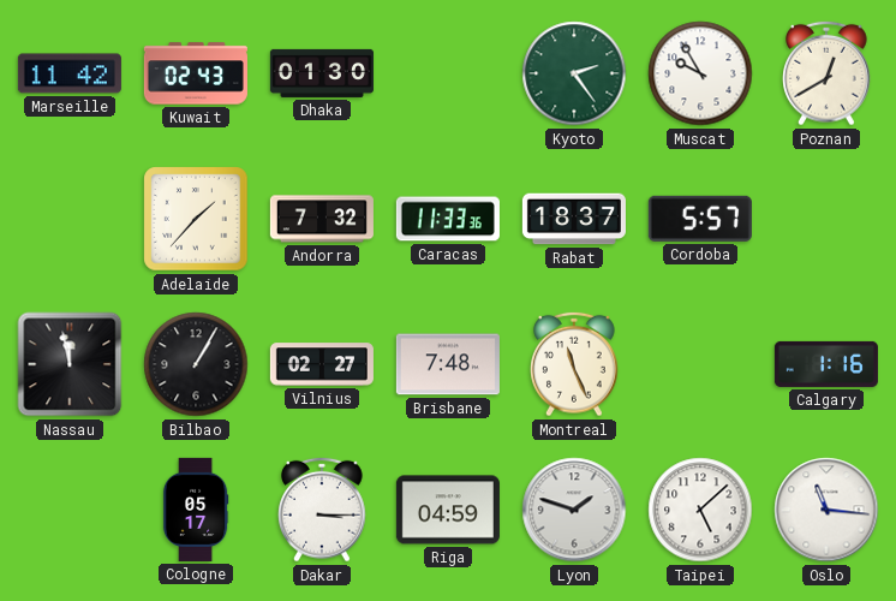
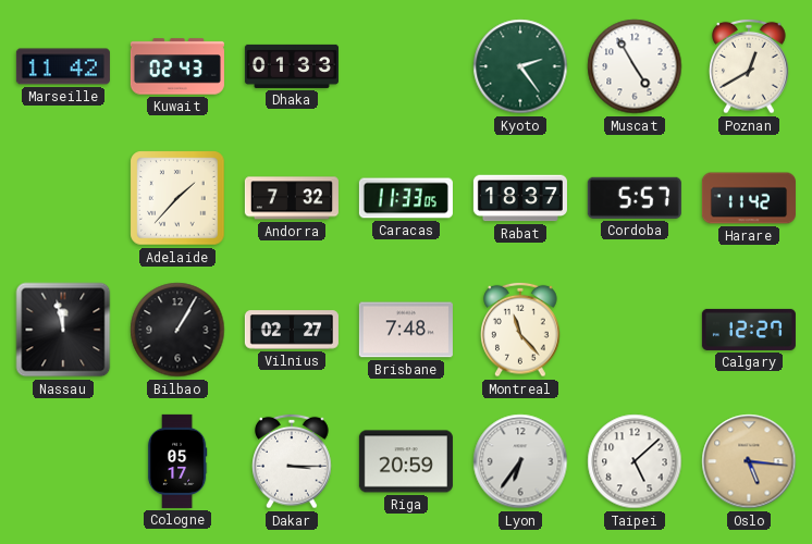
Dhaka: 01:30 -> 01:33 (292, 66)
Muscat: 9:55 -> 4:55 (635, 66)
Caracas: 11:33:36 -> 11:33:05 (406, 198)
Harare: none -> 11:42 (749, 198)
Montreal: 11:26 -> 11:23 (520, 330)
Calgary: 1:16 -> 12:27 (749, 330)
Riga: 04:59 -> 20:59 (406, 461)
Lyon: 1:48 -> 6:36 (520, 461)
Oslo: 11:16 -> 5:16 (749, 461)
Oslo dial: white -> champagne (749, 461)
